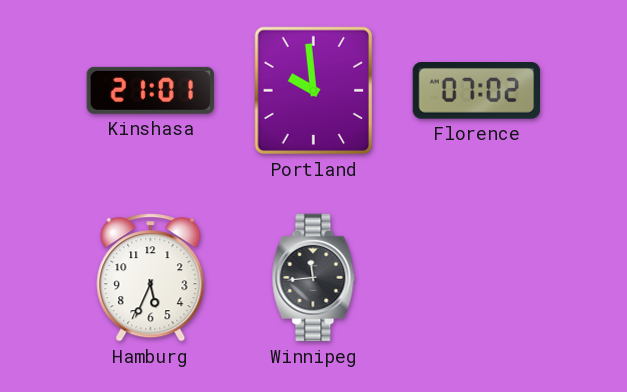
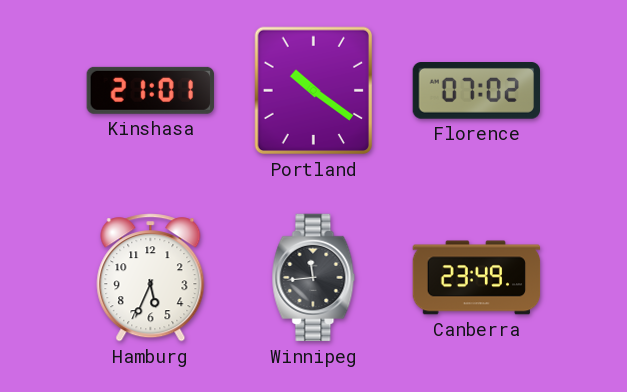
Portland: 9:59 -> 10:21 (314, 91)
Canberra: none -> 23:49 (477, 278)
